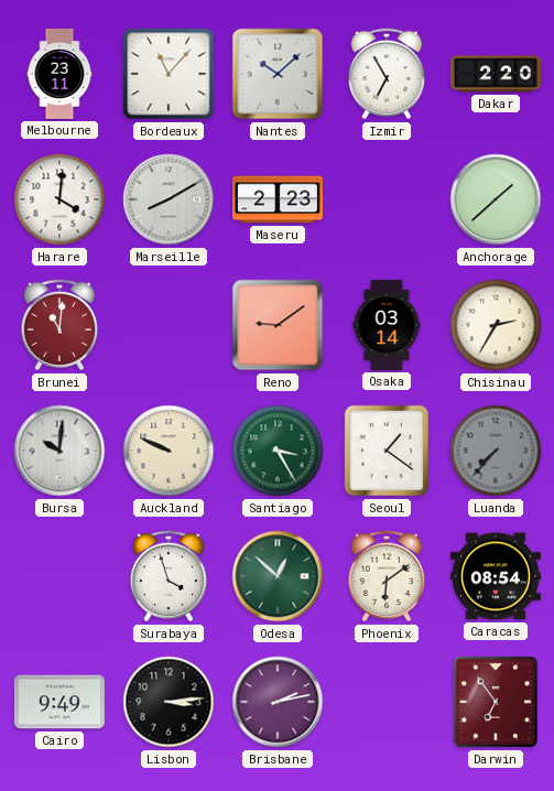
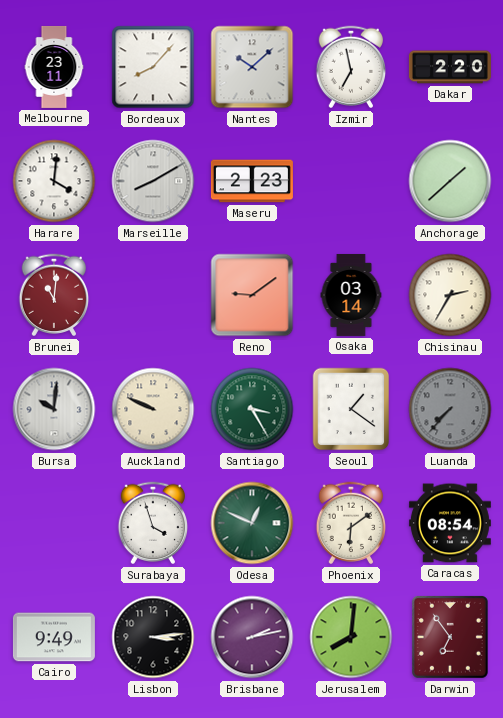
Bordeaux: 11:07 -> 8:07 (153, 67)
Izmir: 6:55 -> 6:58 (351, 67)
Odesa: 12:52 -> 12:49 (252, 523)
Jerusalem: none -> 8:01 (351, 637)
